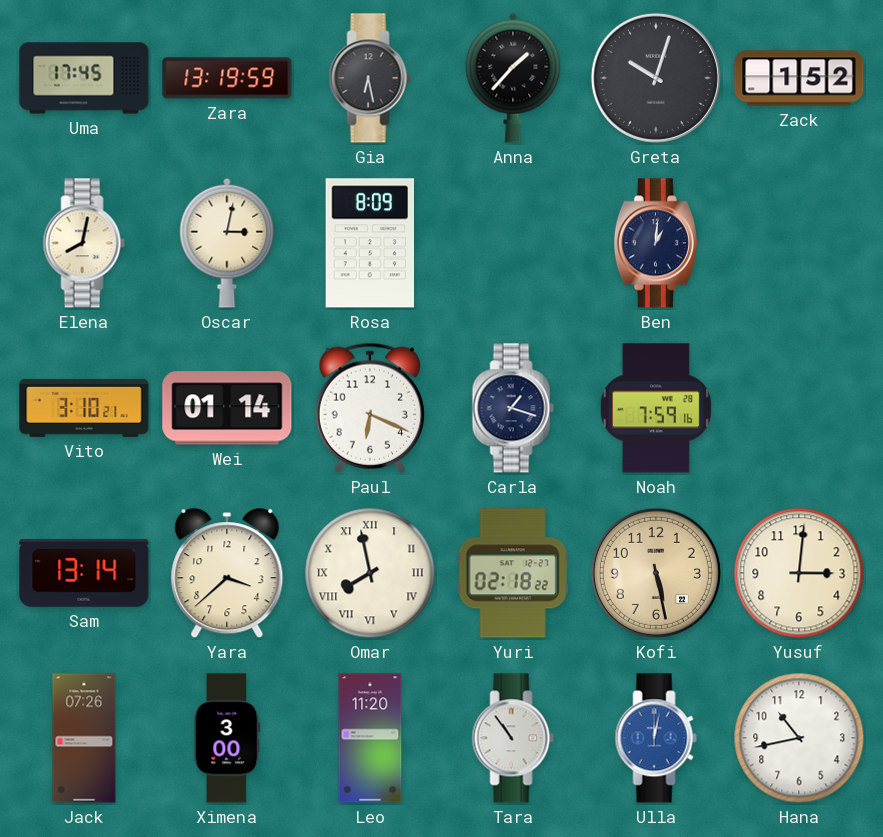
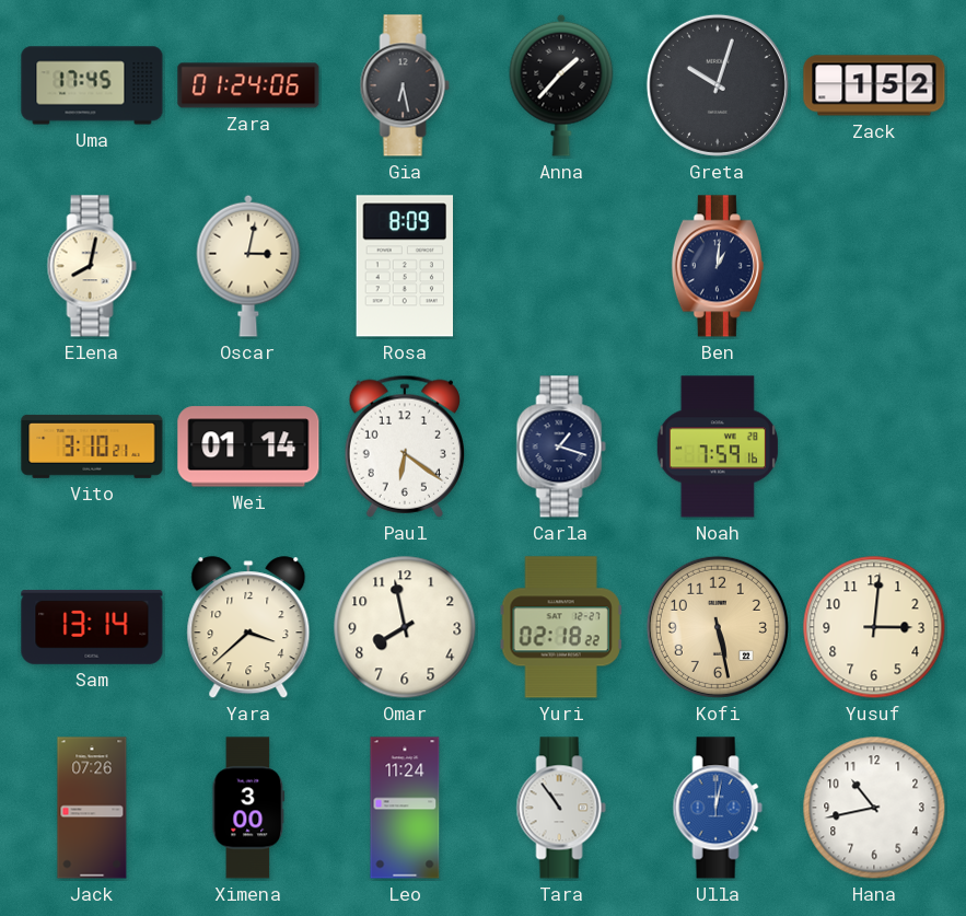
Zara: 13:19 -> 01:24 (248, 85)
Paul: 6:19 -> 6:21 (404, 447)
Omar numerals: Roman -> Arabic (405, 627)
Leo: 11:20 -> 11:24 (405, 808)
